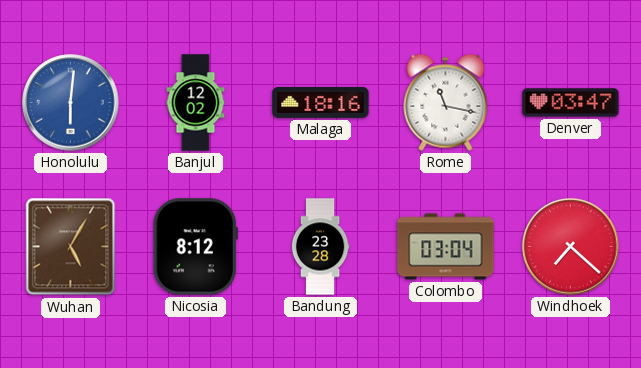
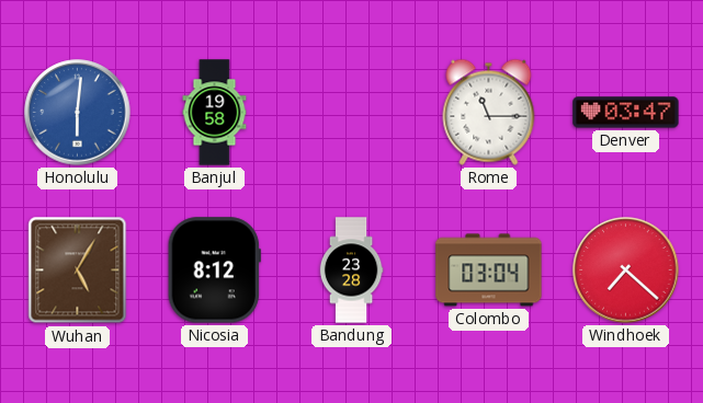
Banjul: 12:02 -> 19:58 (215, 113)
Malaga: 18:16 -> none (321, 102)
Rome: 11:17 -> 11:15 (489, 112)
